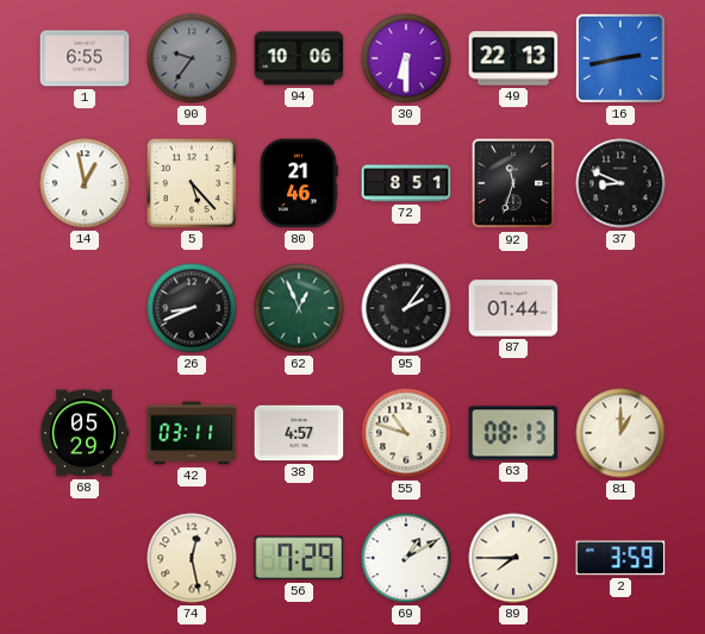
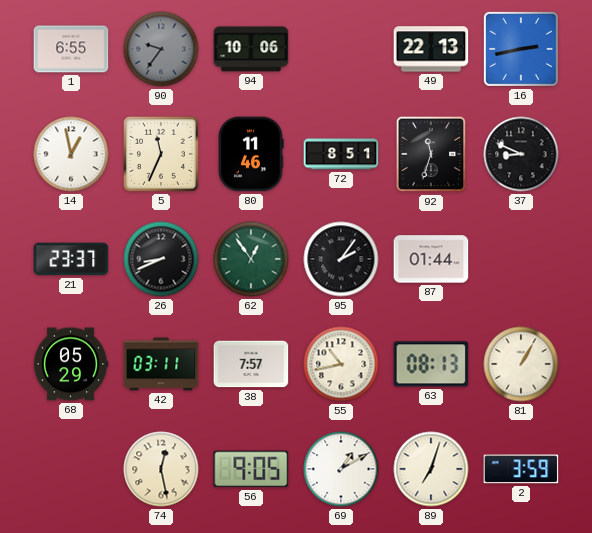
30: 6:30 -> none (406, 58)
5: 5:23 -> 11:34 (161, 154)
80: 21:46 -> 11:46 (251, 154)
21: none -> 23:37 (71, 259)
62: 12:56 -> 12:54 (251, 259)
38: 4:57 -> 7:57 (251, 364)
55: 10:48 -> 10:43 (341, 364)
81: 1:00 -> 1:05 (521, 364)
56: 7:29 -> 9:05 (251, 469)
89: 7:45 -> 7:03 (431, 469)
